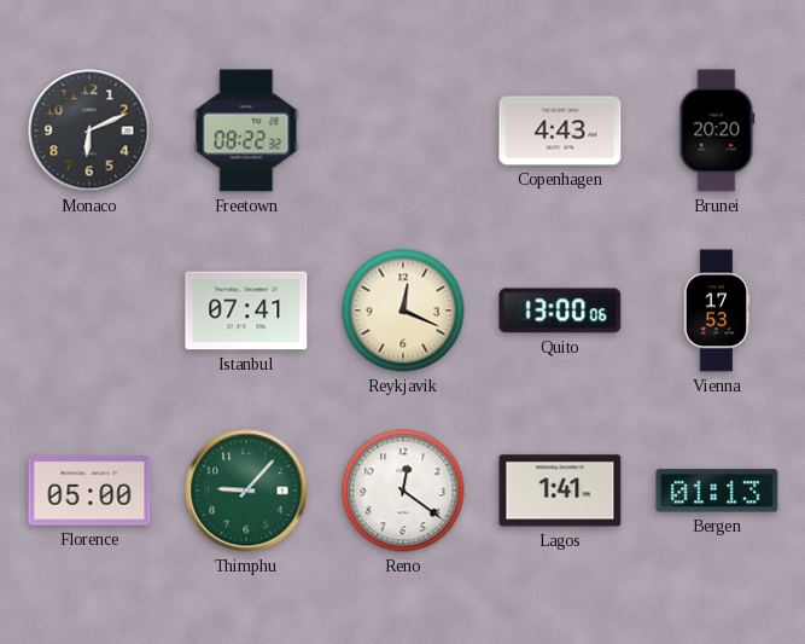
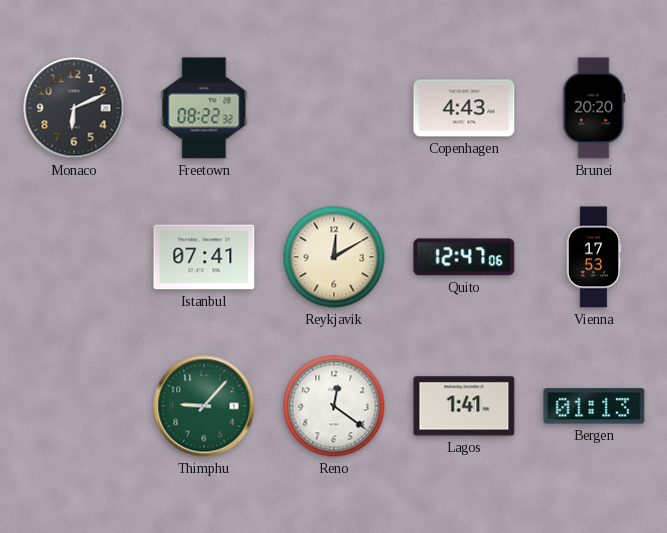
Reykjavik: 12:19 -> 12:10 (334, 257)
Quito: 13:00 -> 12:47 (464, 257)
Florence: 05:00 -> none (89, 491)
